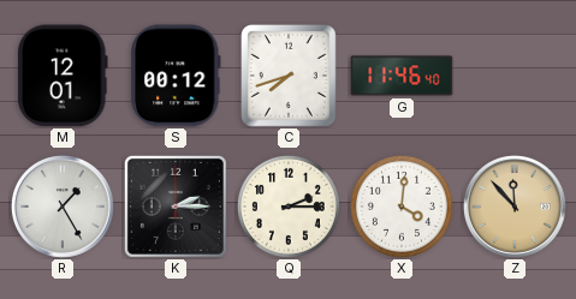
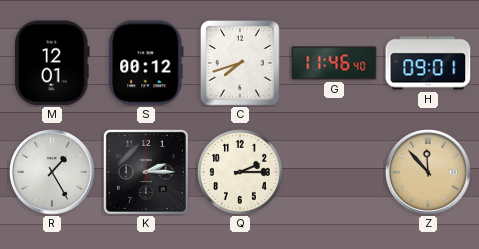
H: none -> 09:01 (428, 63)
X: 4:01 -> none (402, 207)
